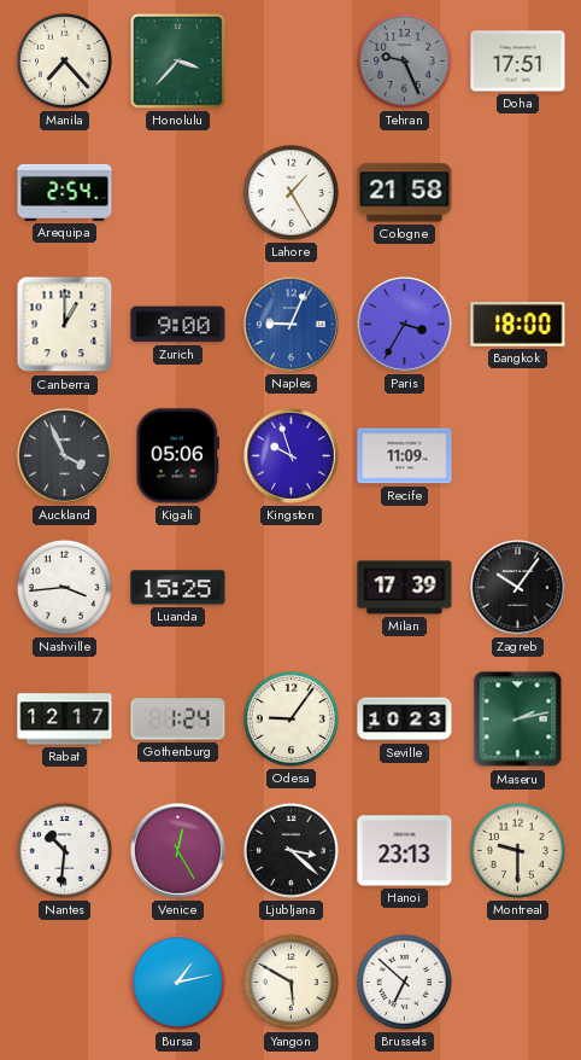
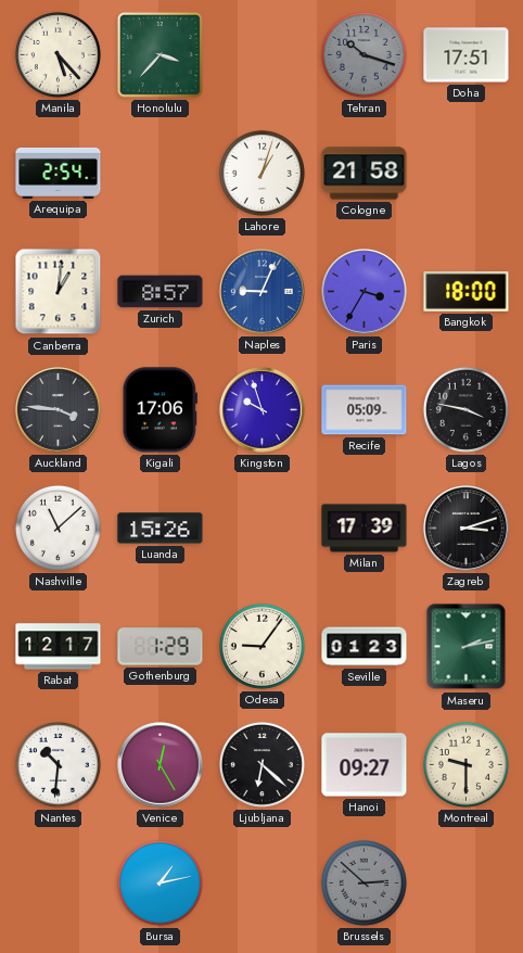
Manila: 7:23 -> 5:23 (58, 54)
Tehran: 9:26 -> 10:18 (363, 54)
Lahore: 1:25 -> 1:03 (261, 173)
Canberra: 1:00 -> 1:01 (59, 292)
Zurich: 9:00 -> 8:57 (161, 292)
Auckland: 3:56 -> 3:46 (59, 410)
Kigali: 05:06 -> 17:06 (160, 410)
Recife: 11:09 -> 05:09 (365, 410)
Lagos: none -> 3:47 (465, 409)
Nashville: 3:44 -> 11:08 (58, 528)
Luanda: 15:25 -> 15:26 (161, 529)
Zagreb: 10:06 -> 3:12 (467, 529)
Gothenburg: 1:24 -> 1:29 (161, 647)
Seville: 10:23 -> 01:23 (365, 647)
Ljubljana: 3:22 -> 6:22 (261, 764)
Hanoi: 23:13 -> 09:27 (365, 765)
Yangon: 5:50 -> none (290, 982)
Brussels: 6:52 -> 2:52 (363, 882)
Brussels dial: white -> grey (363, 882)
